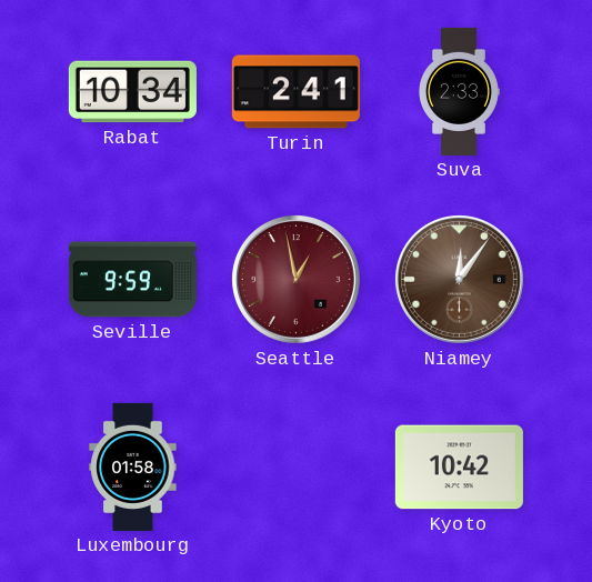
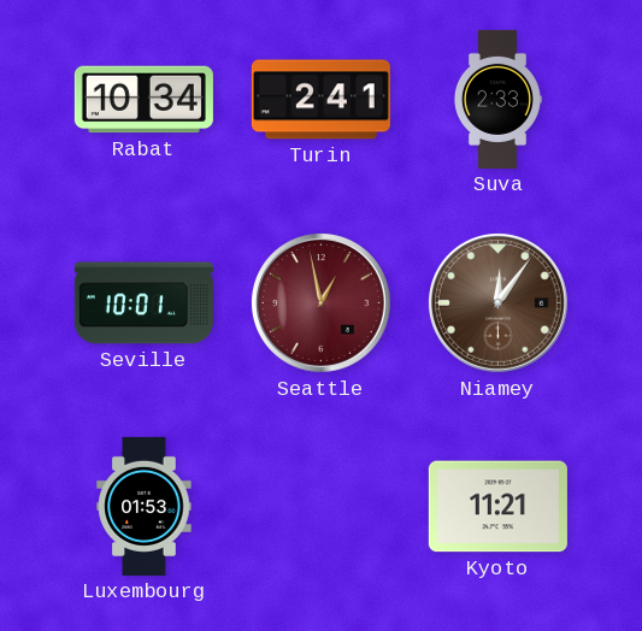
Seville: 9:59 -> 10:01 (143, 303)
Luxembourg: 01:58 -> 01:53 (145, 506)
Kyoto: 10:42 -> 11:21 (497, 507)
